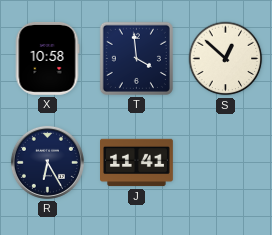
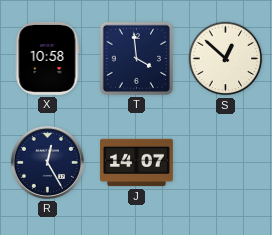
R: 6:25 -> 12:25 (47, 162)
J: 11:41 -> 14:07 (137, 163)
